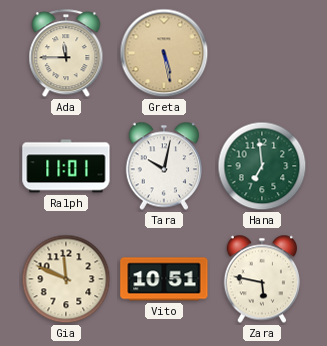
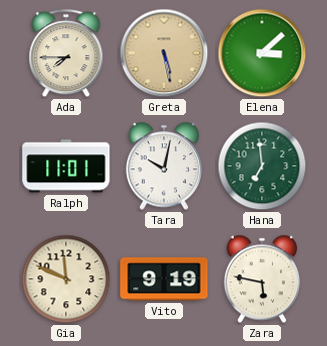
Ada: 11:45 -> 7:45 (66, 54)
Elena: none -> 3:08 (262, 53)
Vito: 10:51 -> 9:19 (164, 279)
